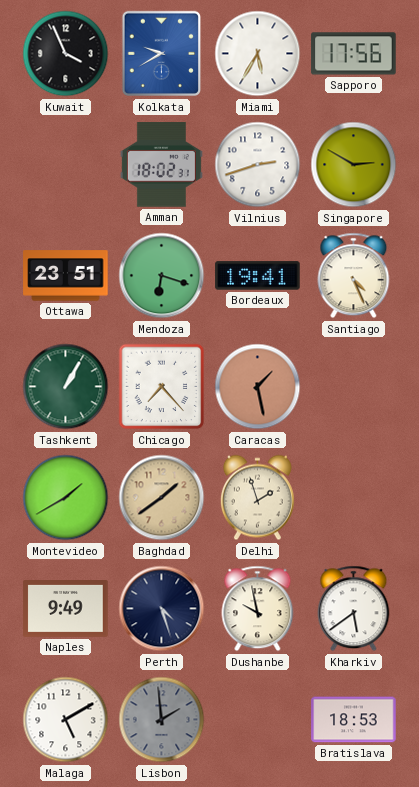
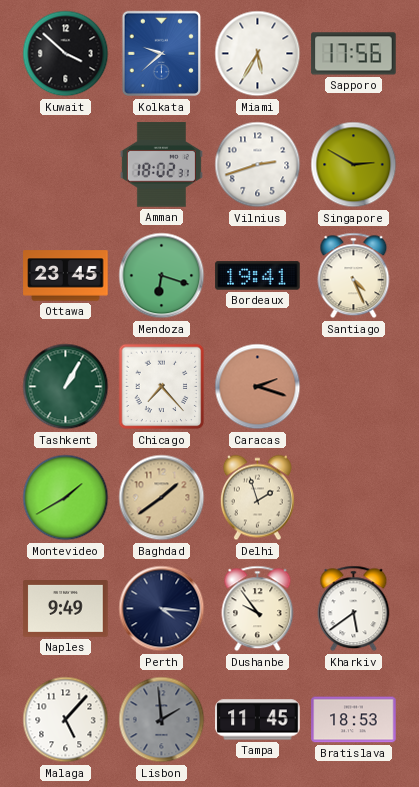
Kuwait: 3:56 -> 3:52 (66, 54)
Kolkata: 9:40 -> 9:38 (161, 54)
Ottawa: 23:51 -> 23:45 (66, 276)
Caracas: 1:28 -> 2:18 (258, 387)
Perth: 4:27 -> 4:16 (162, 609)
Dushanbe: 9:58 -> 9:54 (258, 609)
Malaga: 5:10 -> 5:07 (66, 720)
Tampa: none -> 11:45 (258, 720)
